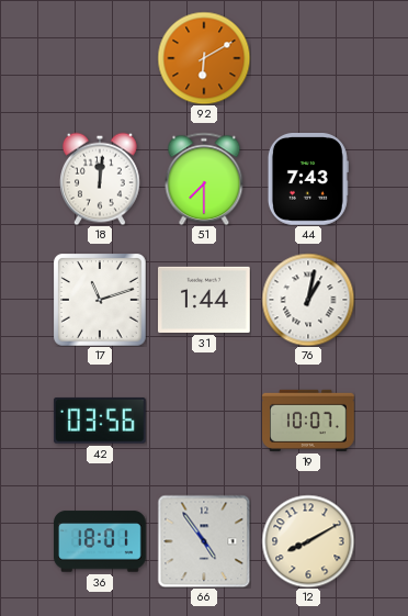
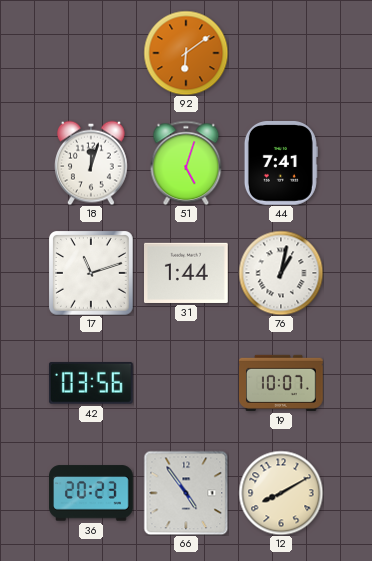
92: 6:10 -> 6:09 (186, 53)
18: 12:01 -> 12:03 (92, 163)
51: 7:30 -> 5:03 (186, 163)
44: 7:43 -> 7:41 (281, 164)
36: 18:01 -> 20:23 (92, 493)
